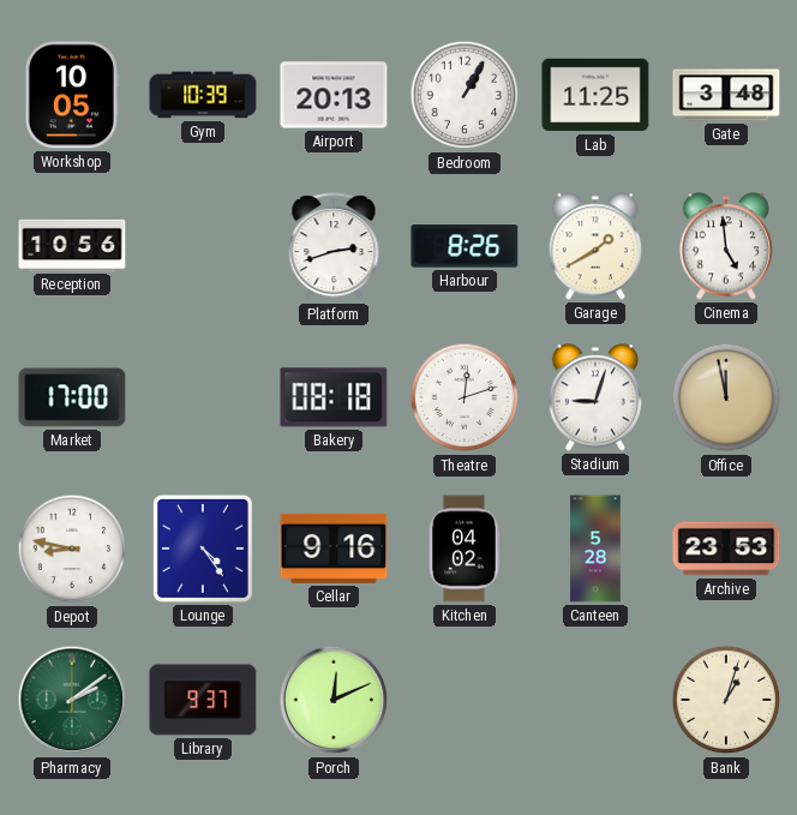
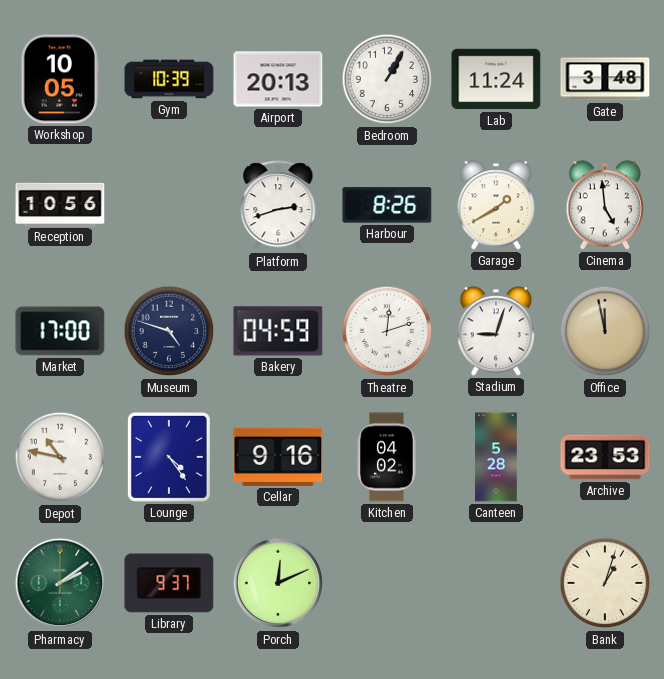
Lab: 11:25 -> 11:24 (496, 79)
Museum: none -> 4:48 (169, 331)
Bakery: 08:18 -> 04:59 (278, 331)
Depot: 8:47 -> 10:47 (60, 457)
